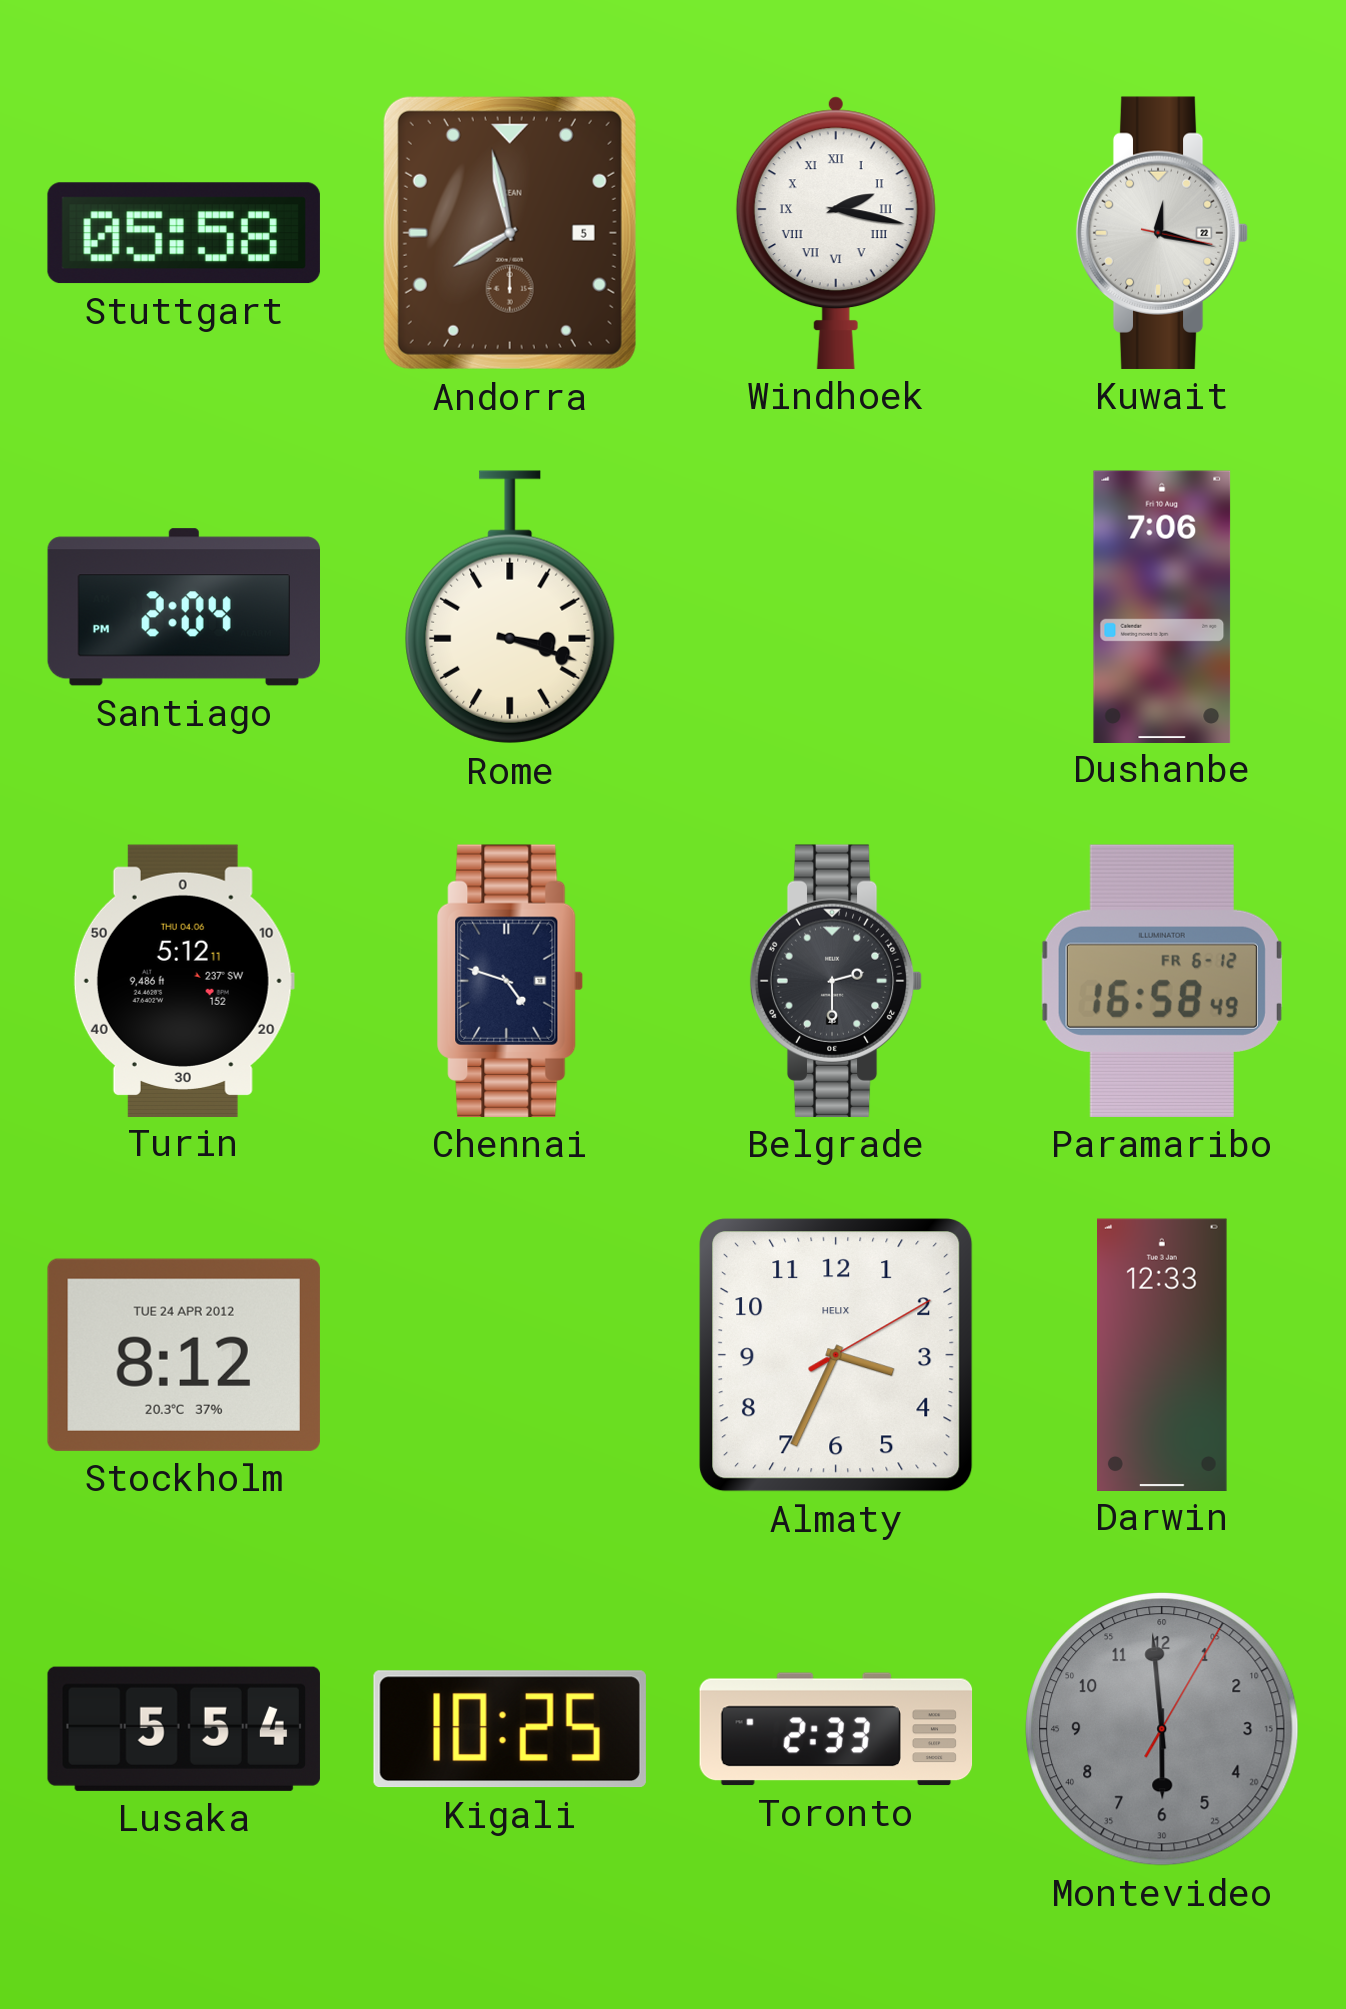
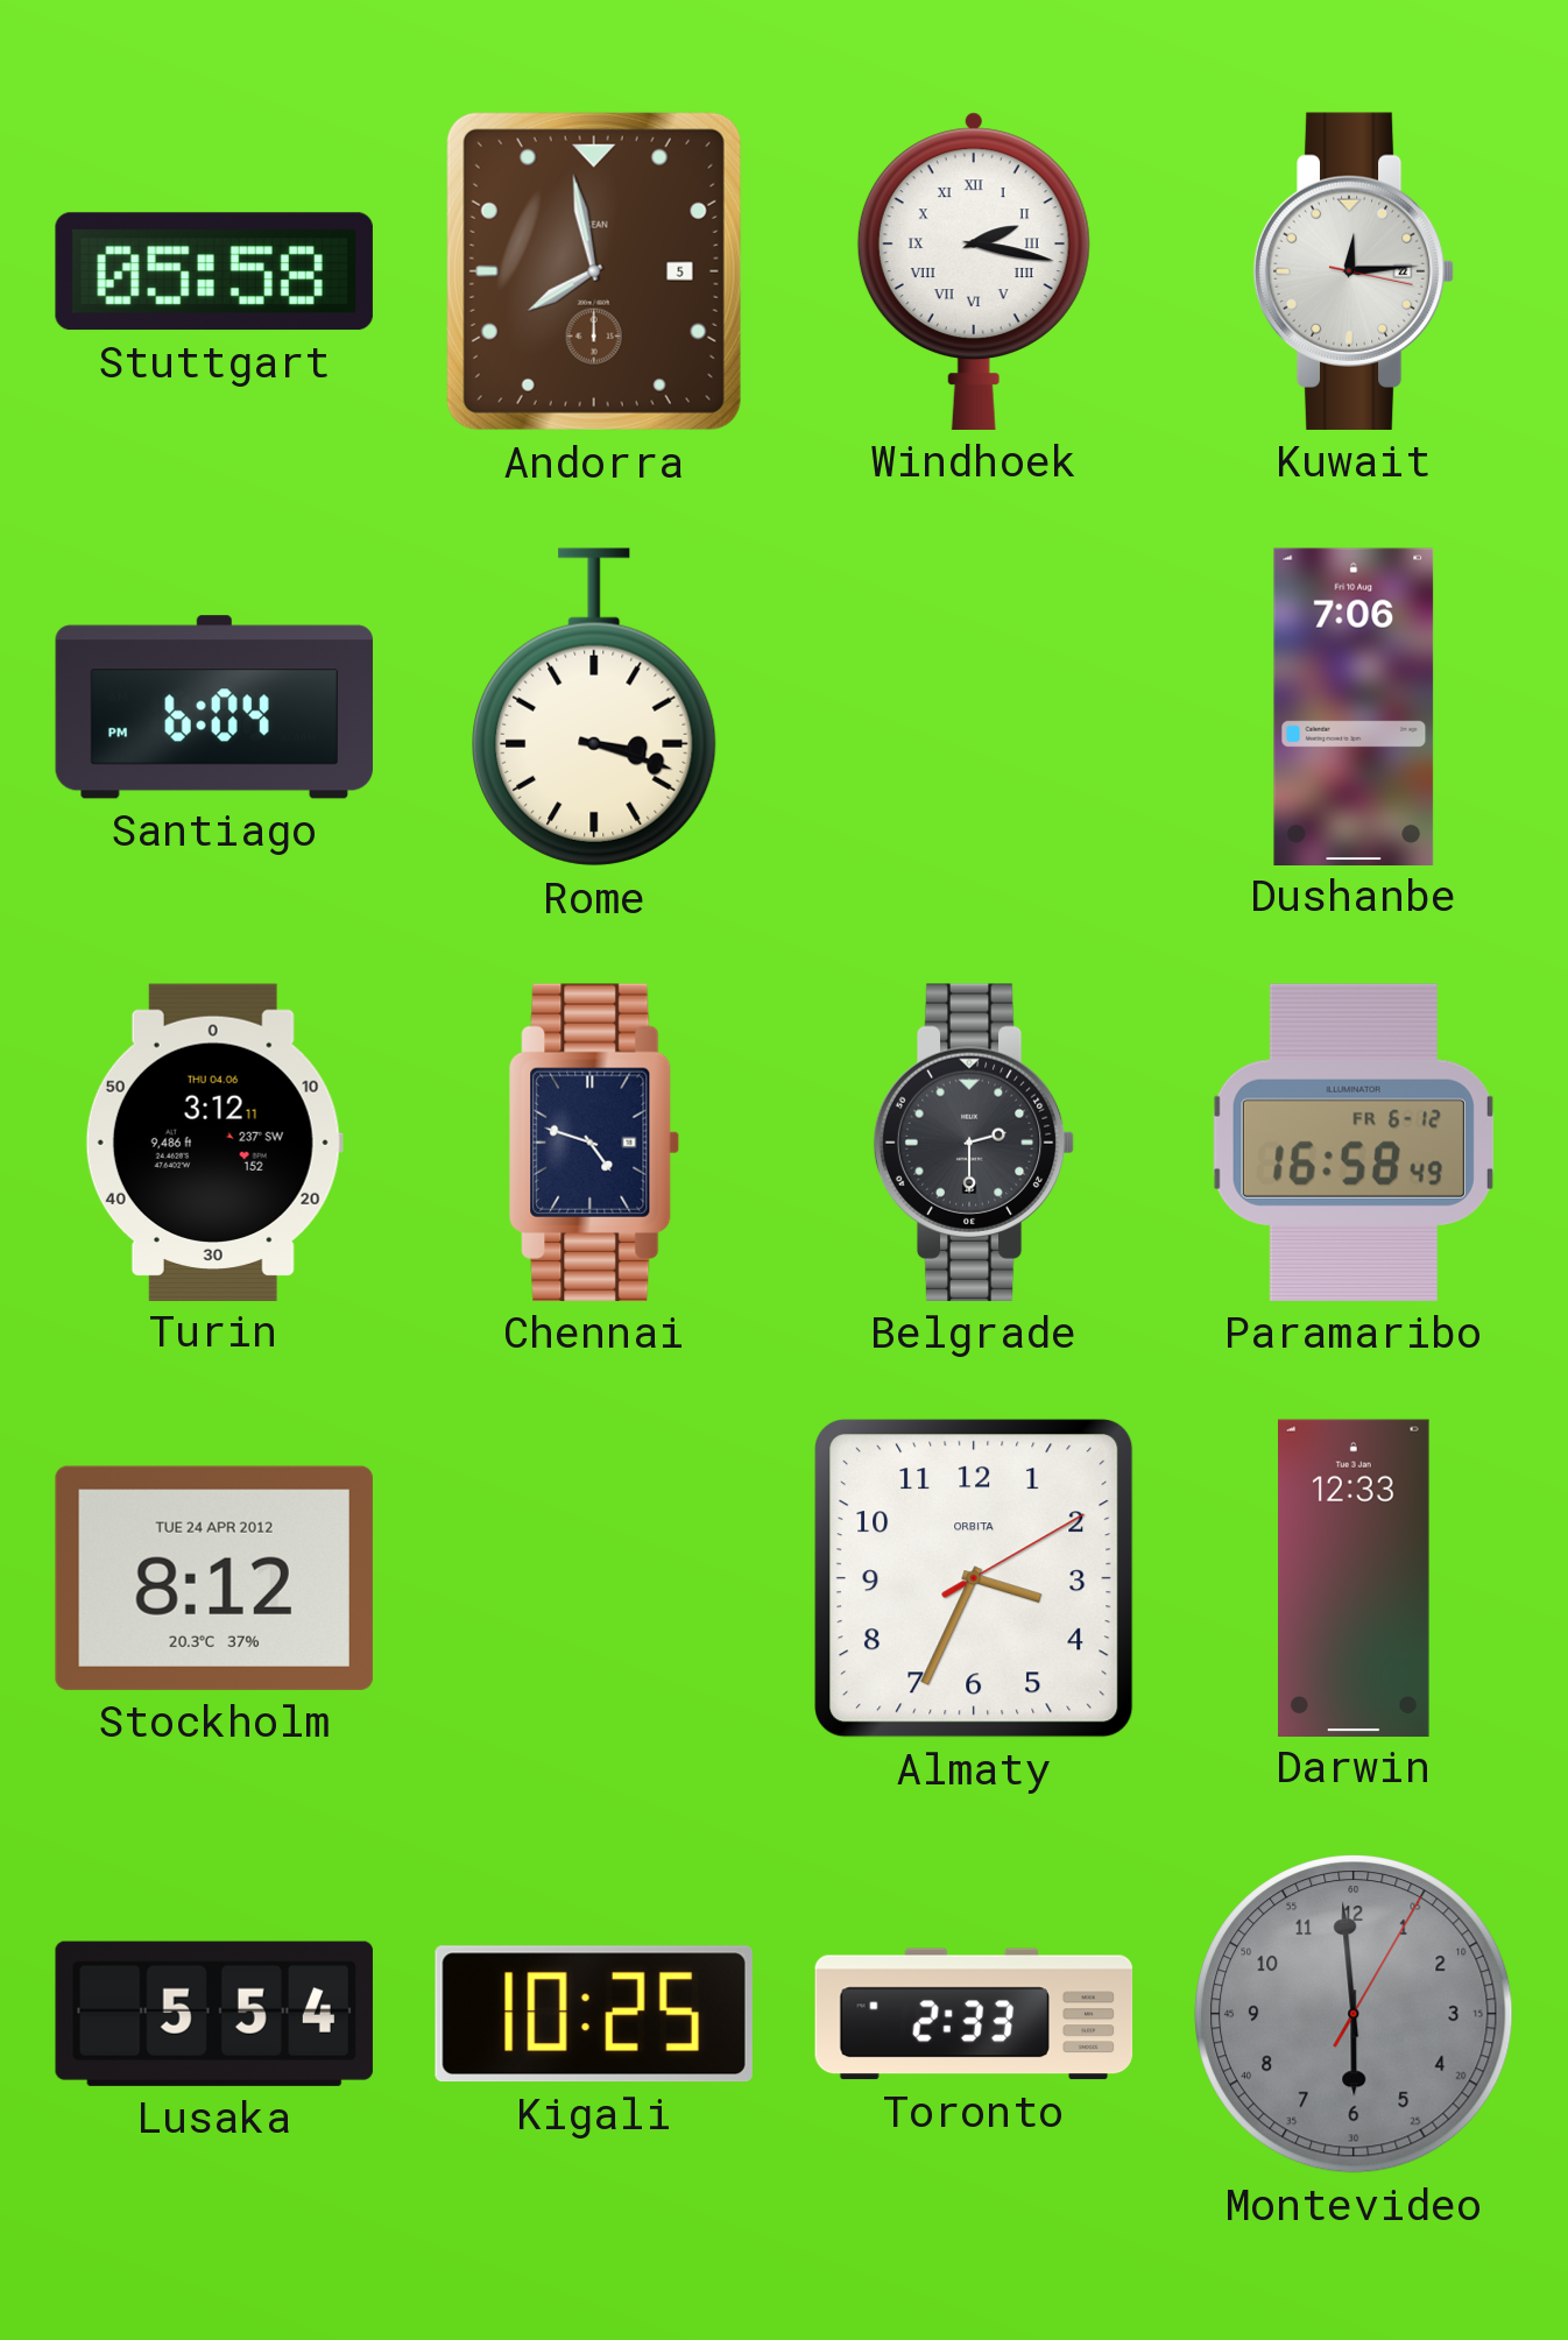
Kuwait: 12:17 -> 12:14 (1354, 271)
Santiago: 2:04 -> 6:04 (213, 707)
Turin: 5:12 -> 3:12 (214, 1141)
Almaty brand: HELIX -> ORBITA (974, 1578)
